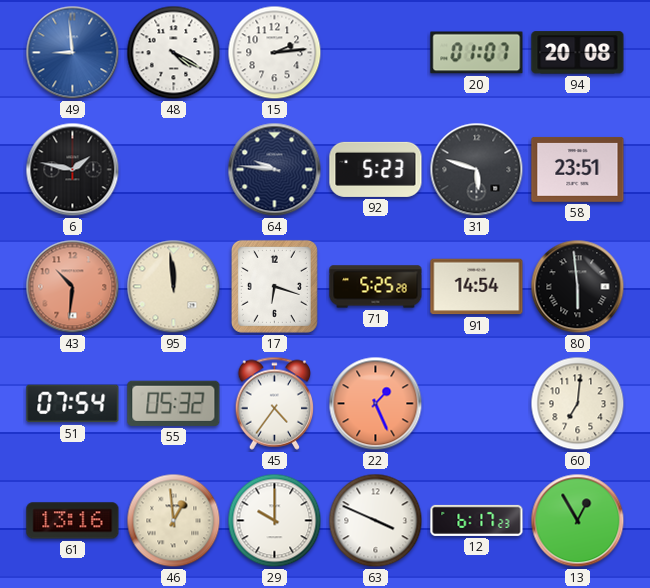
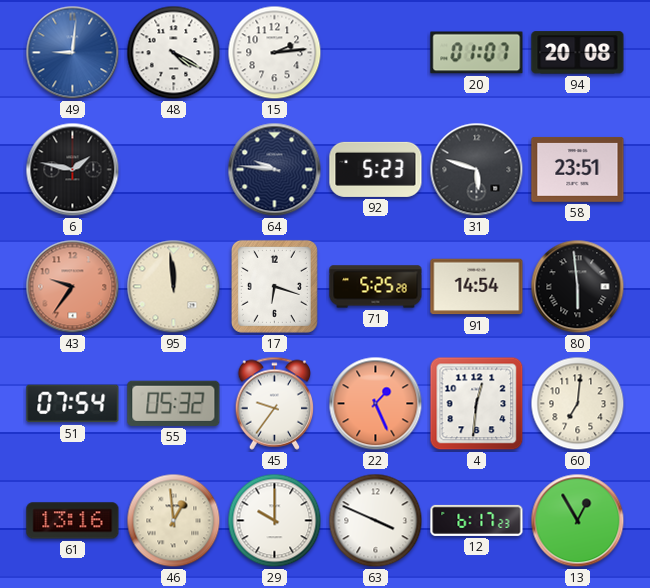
49: 8:59 -> 9:01 (73, 53)
43: 10:31 -> 9:36 (73, 287)
45: 4:36 -> 9:36 (275, 403)
4: none -> 12:31 (477, 404)
